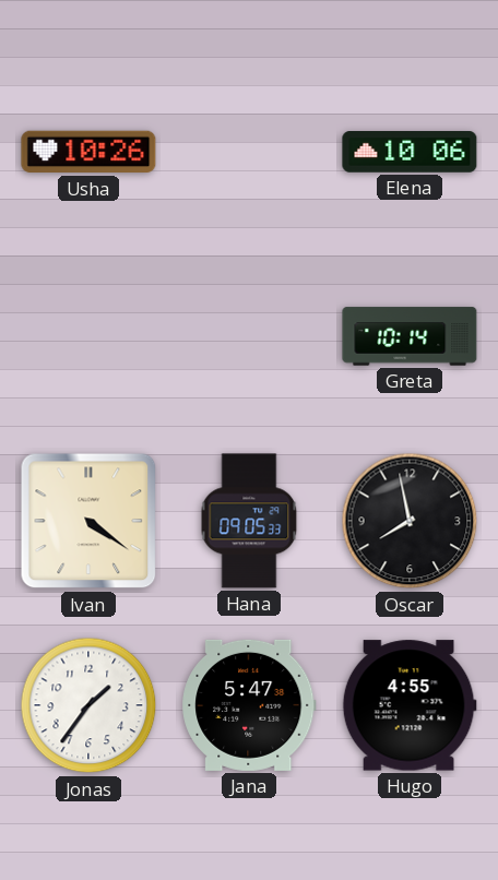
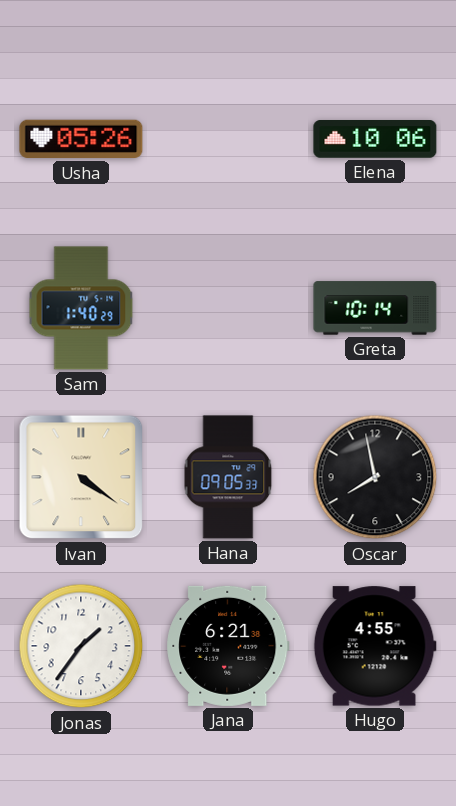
Usha: 10:26 -> 05:26 (81, 139)
Sam: none -> 1:40 (81, 308)
Jana: 5:47 -> 6:21 (228, 646)
